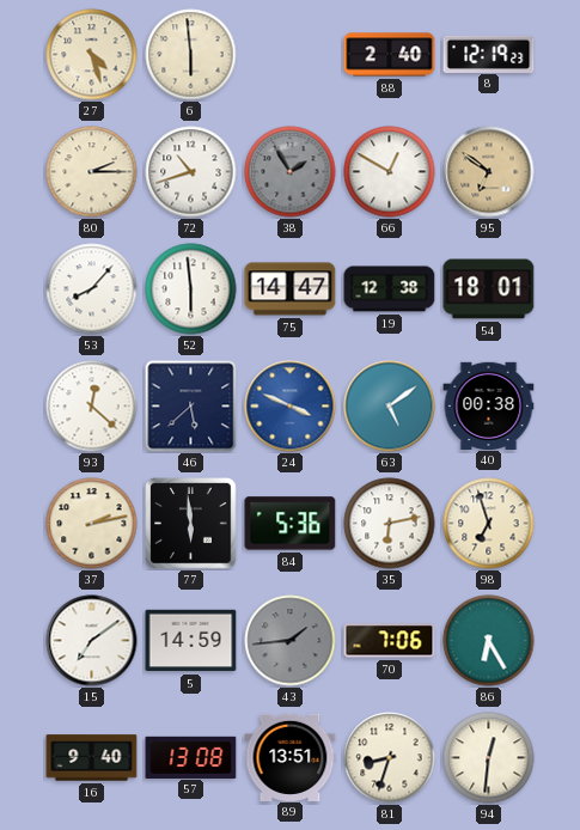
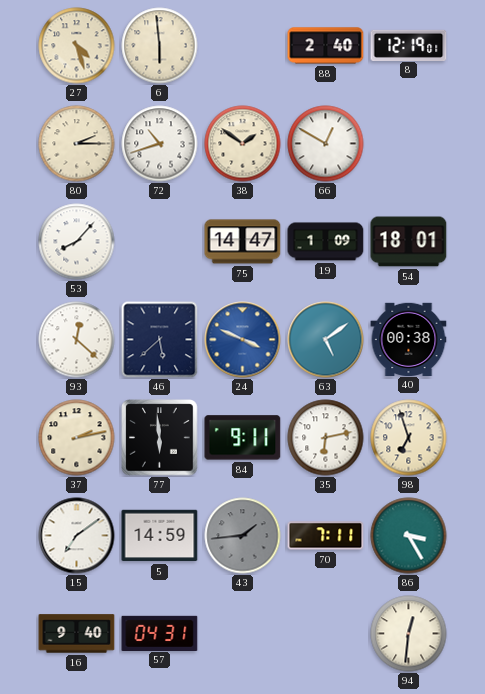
8: 12:19:23 -> 12:19:01 (409, 45)
38: 1:55 -> 1:51 (243, 144)
38 dial: grey -> cream (243, 144)
95: 6:51 -> none (489, 172)
52: 5:59 -> none (191, 289)
19: 12:38 -> 1:09 (326, 242)
84: 5:36 -> 9:11 (243, 438)
70: 7:06 -> 7:11 (326, 536)
86: 6:25 -> 3:25 (409, 536)
57: 13:08 -> 04:31 (160, 633)
89: 13:51 -> none (291, 757)
81: 8:33 -> none (390, 758)
